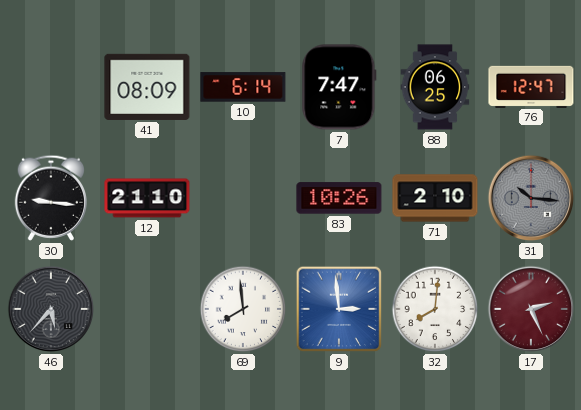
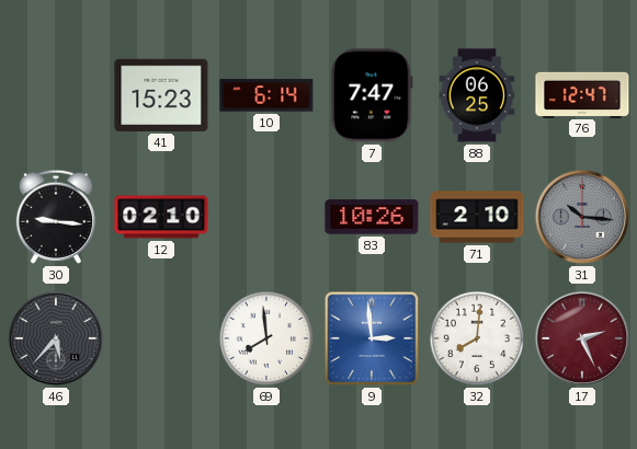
41: 08:09 -> 15:23 (161, 95)
12: 21:10 -> 02:10 (161, 217)
